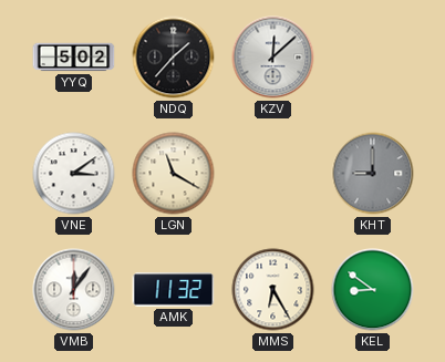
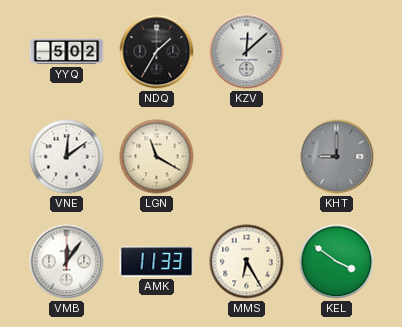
NDQ: 1:37 -> 1:35 (157, 52)
VNE: 3:09 -> 12:09 (67, 157)
AMK: 11:32 -> 11:33 (157, 262)
KEL: 8:51 -> 3:51 (337, 262)
